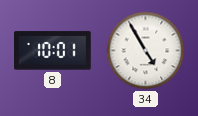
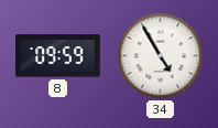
8: 10:01 -> 09:59 (58, 56)
